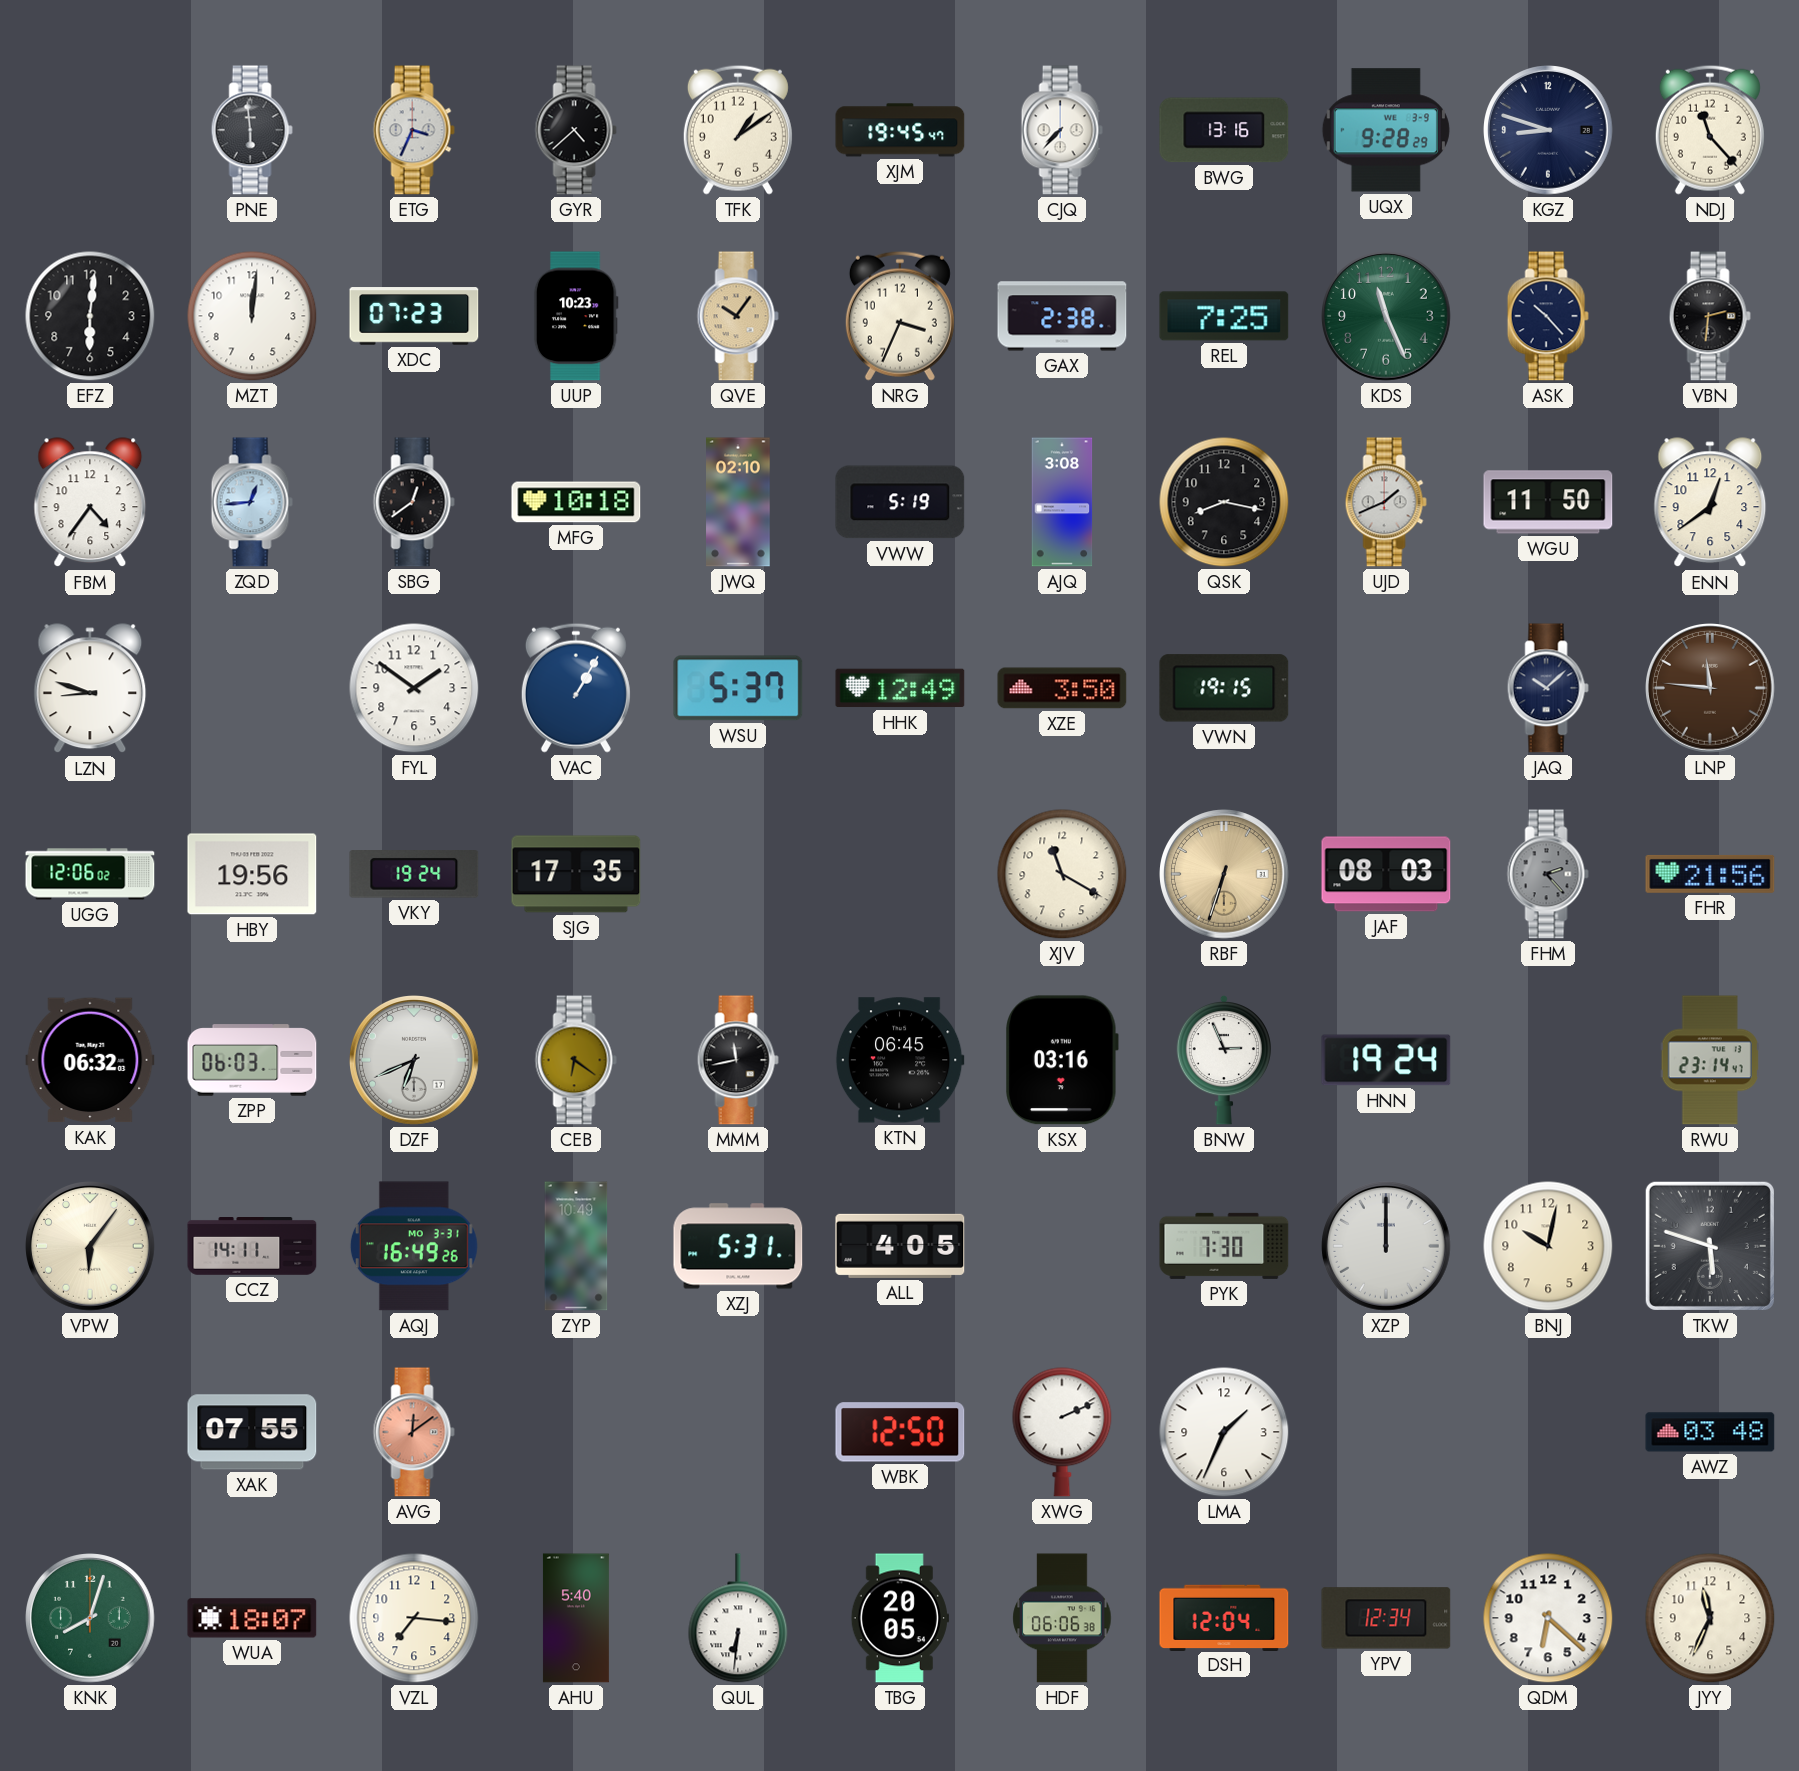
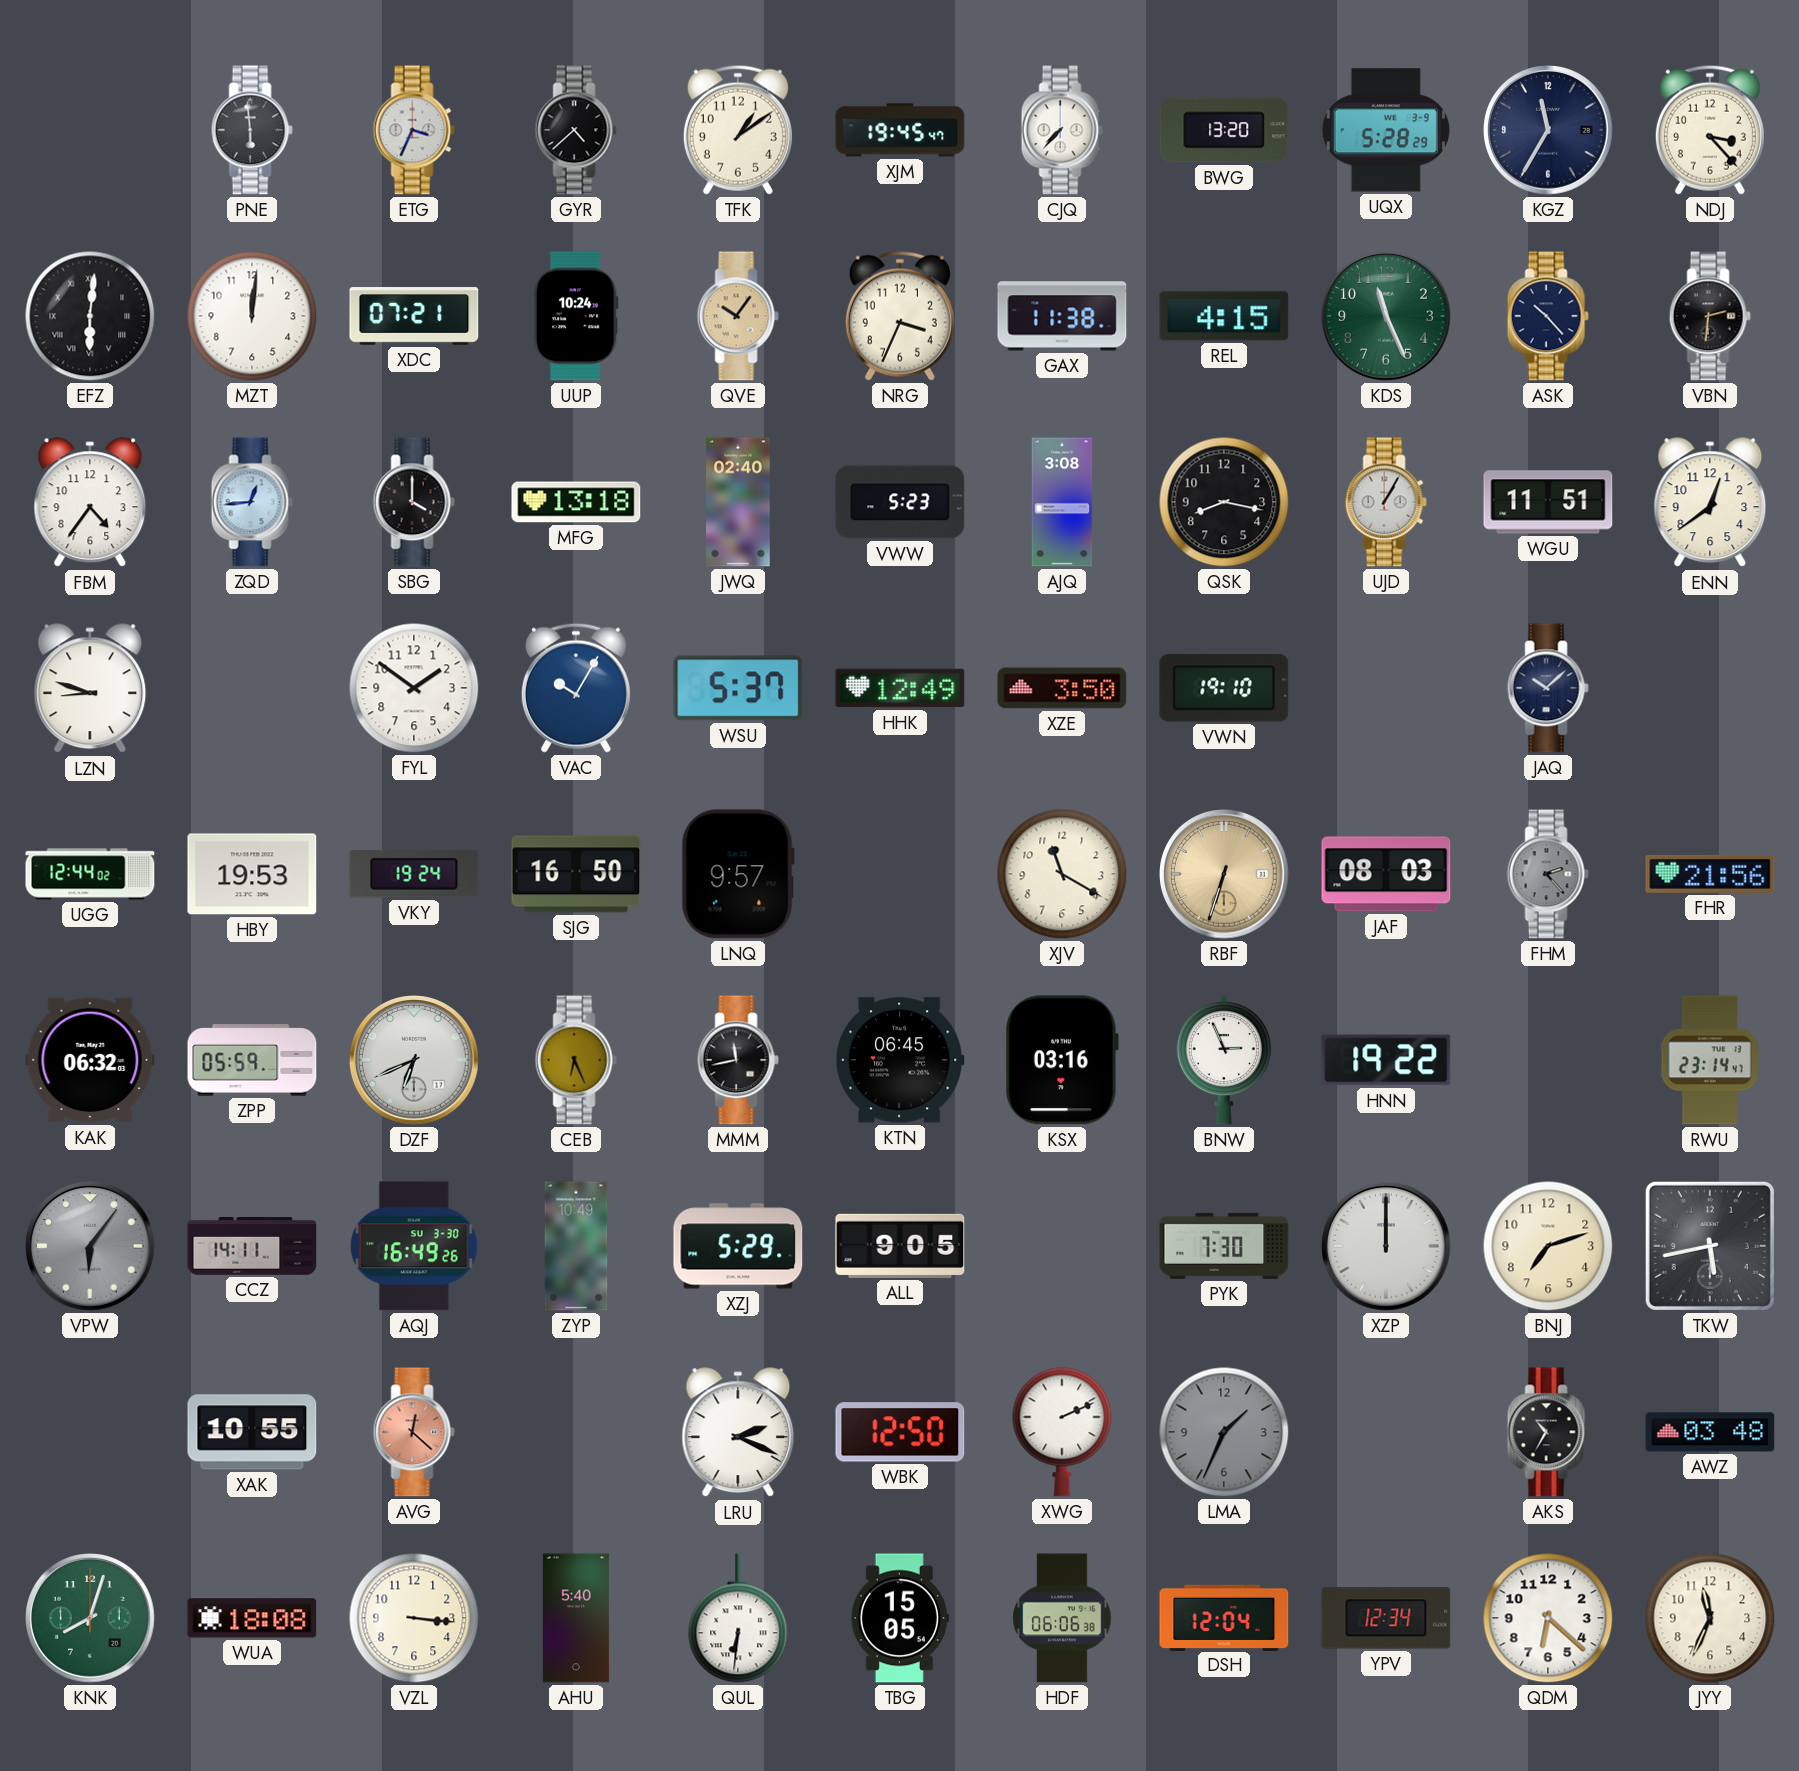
BWG: 13:16 -> 13:20 (1224, 130)
UQX: 9:28 -> 5:28 (1386, 130)
KGZ: 8:48 -> 11:35 (1548, 130)
NDJ: 11:23 -> 3:23 (1710, 130)
EFZ numerals: Arabic -> Roman (90, 316)
XDC: 07:23 -> 07:21 (414, 316)
UUP: 10:23 -> 10:24 (576, 316)
GAX: 2:38 -> 11:38 (1062, 316)
REL: 7:25 -> 4:15 (1224, 316)
SBG: 12:39 -> 4:00 (414, 502)
MFG: 10:18 -> 13:18 (576, 502)
JWQ: 02:10 -> 02:40 (738, 502)
VWW: 5:19 -> 5:23 (900, 502)
UJD: 1:41 -> 1:05 (1386, 502)
WGU: 11:50 -> 11:51 (1548, 502)
VAC: 1:05 -> 10:05 (576, 688)
VWN: 19:15 -> 19:10 (1224, 688)
LNP: 11:46 -> none (1710, 688)
UGG: 12:06 -> 12:44 (90, 874)
HBY: 19:56 -> 19:53 (252, 874)
SJG: 17:35 -> 16:50 (576, 874)
LNQ: none -> 9:57 (738, 874)
ZPP: 06:03 -> 05:59 (252, 1060)
CEB: 6:21 -> 6:26 (576, 1060)
HNN: 19:24 -> 19:22 (1386, 1060)
VPW dial: cream -> grey (90, 1246)
AQJ date: MO 3-31 -> SU 3-30 (414, 1246)
XZJ: 5:31 -> 5:29 (738, 1246)
ALL: 4:05 -> 9:05 (900, 1246)
BNJ: 10:02 -> 7:12 (1548, 1246)
TKW: 5:48 -> 5:43 (1710, 1246)
XAK: 07:55 -> 10:55 (252, 1432)
AVG: 12:09 -> 12:22 (414, 1432)
LRU: none -> 2:19 (738, 1433)
LMA dial: white -> grey (1224, 1432)
AKS: none -> 10:35 (1548, 1432)
WUA: 18:07 -> 18:08 (252, 1618)
VZL: 7:16 -> 3:16 (414, 1618)
TBG: 20:05 -> 15:05 (900, 1618)
